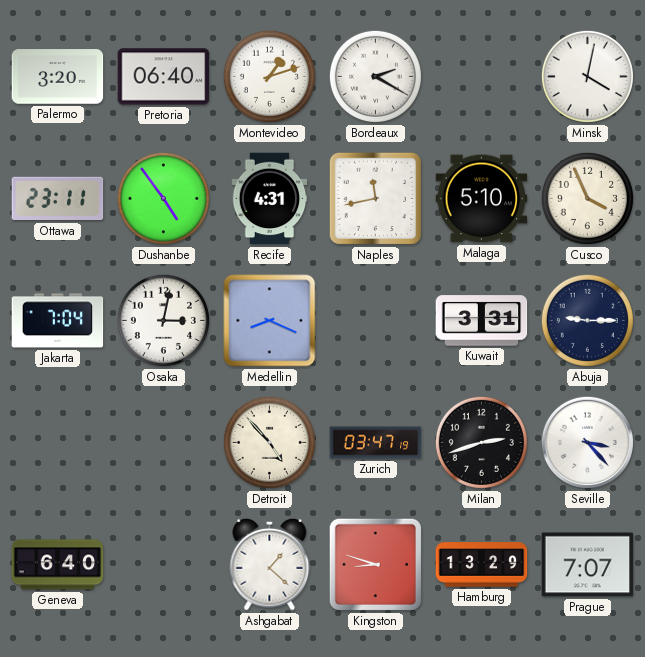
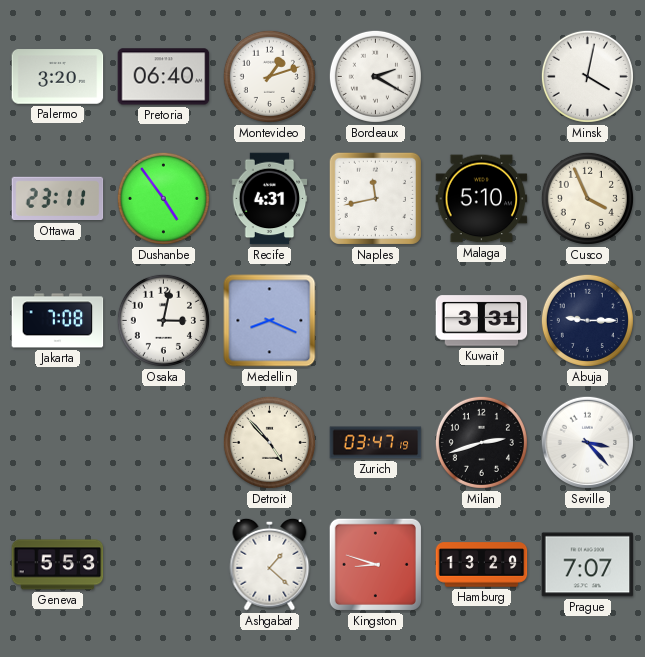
Jakarta: 7:04 -> 7:08 (58, 321)
Geneva: 6:40 -> 5:53 (58, 565)
